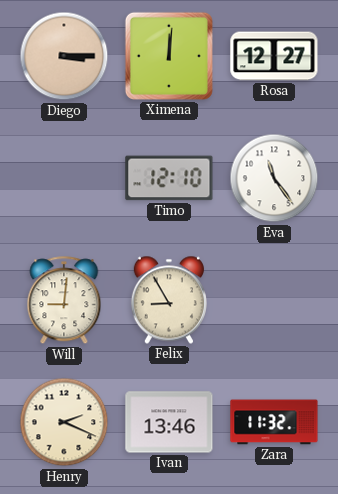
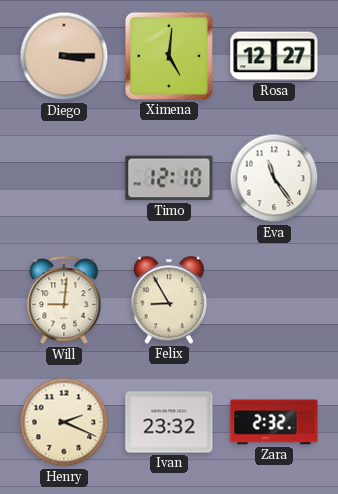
Ximena: 12:01 -> 5:01 (169, 56)
Ivan: 13:46 -> 23:32 (169, 422)
Zara: 11:32 -> 2:32 (274, 422)
